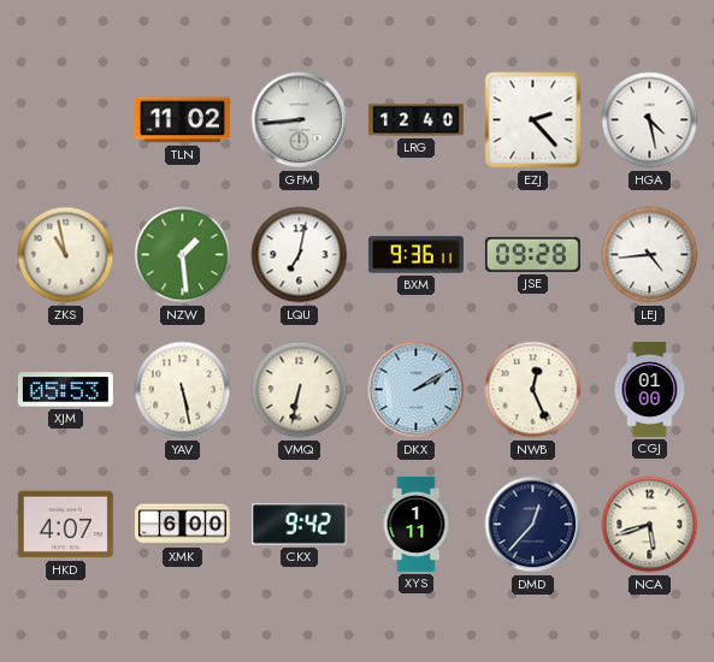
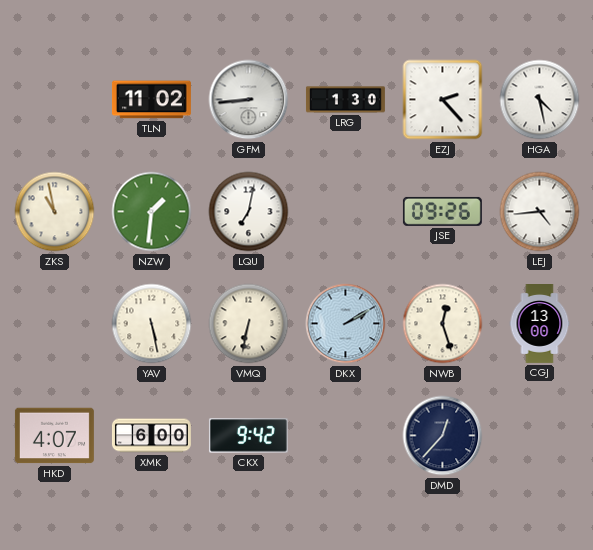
LRG: 12:40 -> 1:30 (345, 100)
NZW: 1:29 -> 1:31 (152, 212)
BXM: 9:36 -> none (415, 255)
JSE: 09:28 -> 09:26 (442, 211)
XJM: 05:53 -> none (65, 390)
NWB: 12:26 -> 12:27 (443, 324)
CGJ: 01:00 -> 13:00 (540, 324)
XYS: 1:11 -> none (417, 524)
NCA: 5:42 -> none (650, 525)
